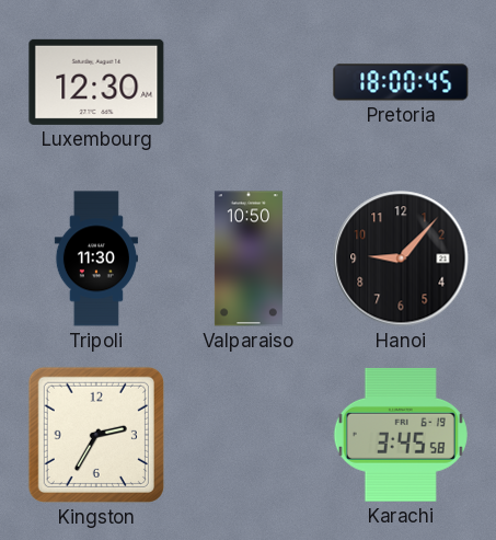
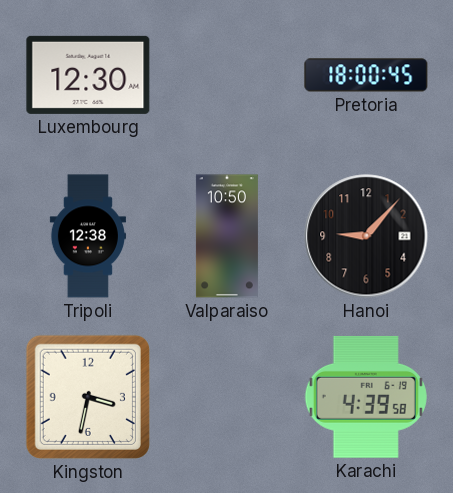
Tripoli: 11:30 -> 12:38 (88, 236)
Kingston: 2:35 -> 3:32 (88, 397)
Karachi: 3:45 -> 4:39 (366, 397)
